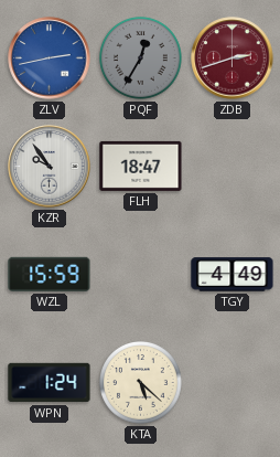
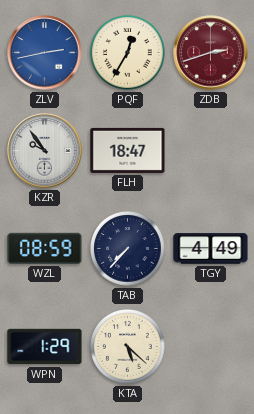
PQF dial: grey -> cream (128, 53)
WZL: 15:59 -> 08:59 (45, 248)
TAB: none -> 7:37 (128, 249)
WPN: 1:24 -> 1:29 (45, 347)
